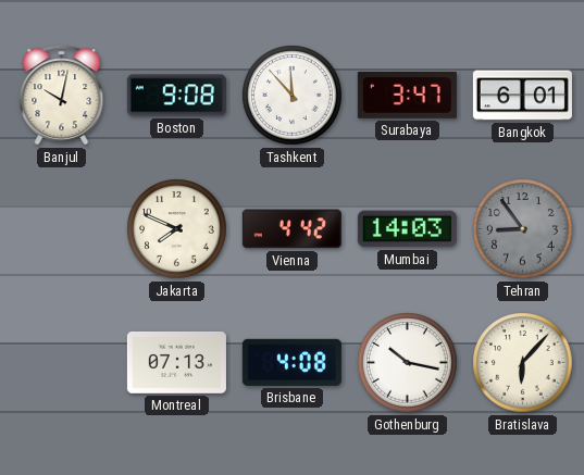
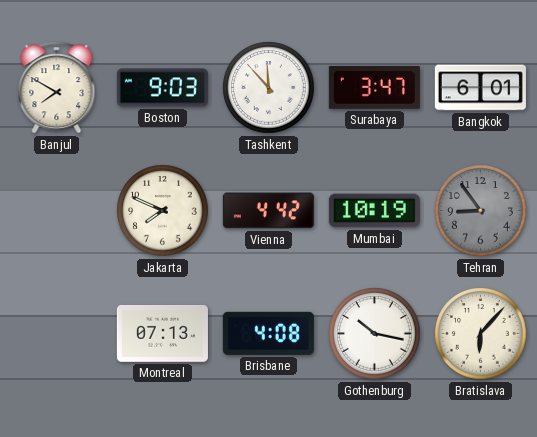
Banjul: 10:02 -> 7:50 (57, 88)
Boston: 9:08 -> 9:03 (162, 88)
Mumbai: 14:03 -> 10:19 (374, 211)
